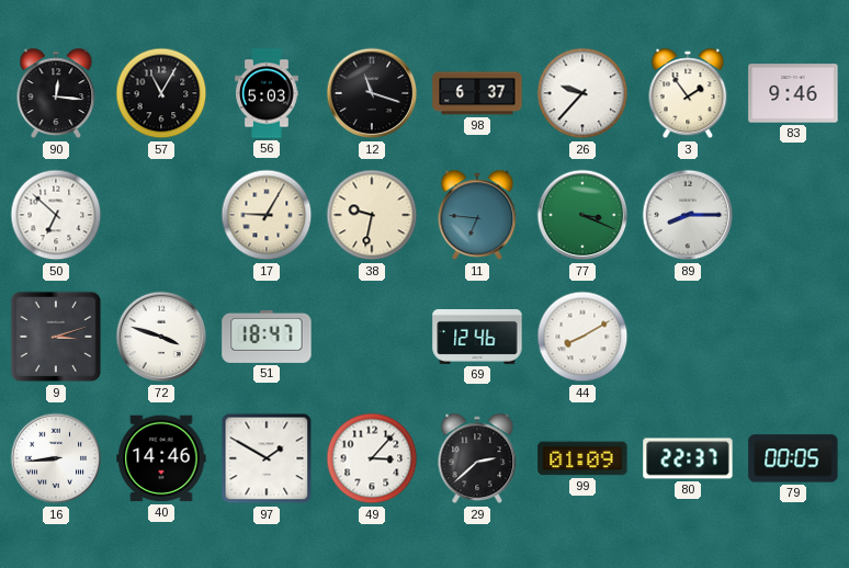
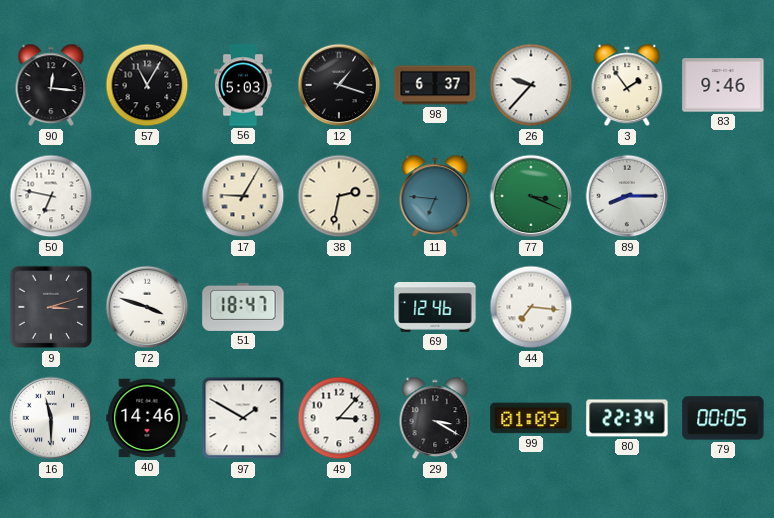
12: 11:18 -> 1:18 (339, 85)
50: 6:52 -> 6:47 (51, 196)
38: 9:32 -> 2:32 (339, 196)
44: 8:10 -> 7:16 (531, 307)
16: 8:44 -> 11:30 (51, 418)
29: 2:38 -> 3:20 (435, 418)
80: 22:37 -> 22:34 (627, 418)
